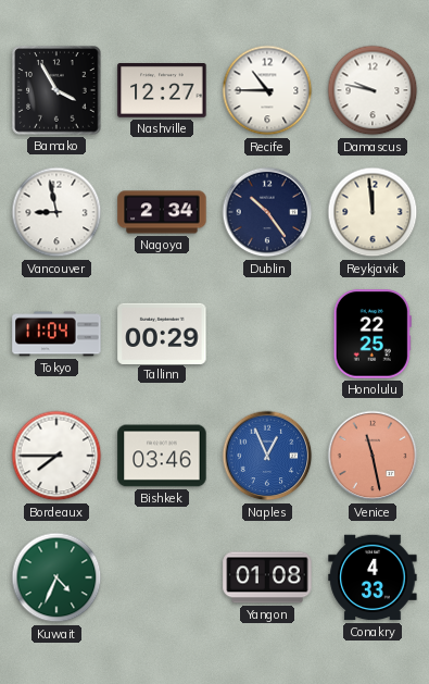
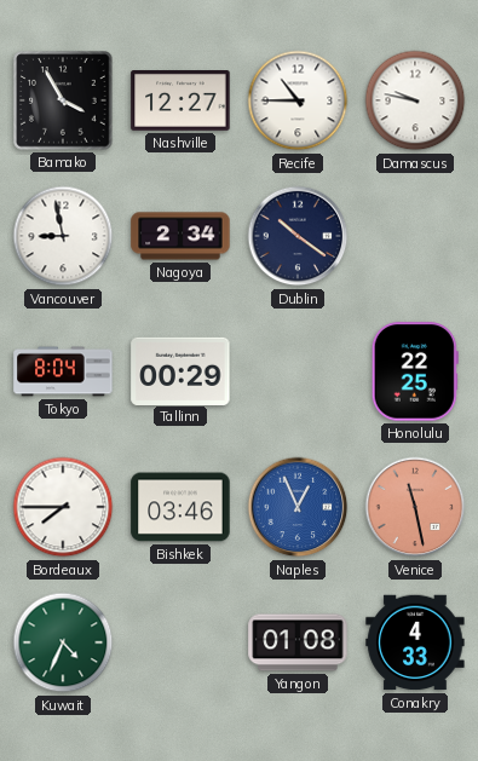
Dublin: 10:24 -> 10:21 (298, 236)
Reykjavik: 11:59 -> none (373, 212)
Tokyo: 11:04 -> 8:04 (63, 371)
